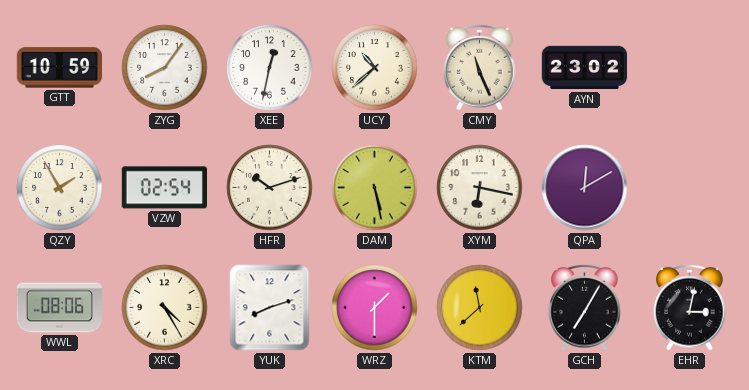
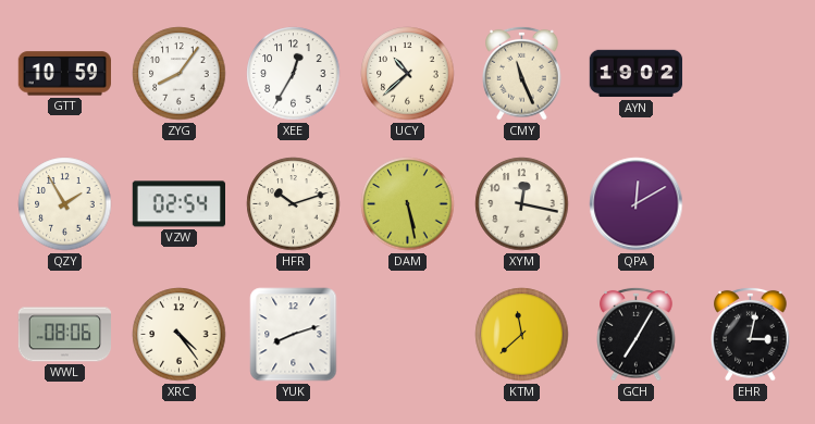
XEE: 12:32 -> 12:35 (294, 74)
AYN: 23:02 -> 19:02 (637, 74)
XYM: 6:17 -> 12:17 (522, 204)
XRC: 4:25 -> 4:24 (180, 335)
WRZ: 1:30 -> none (375, 308)
